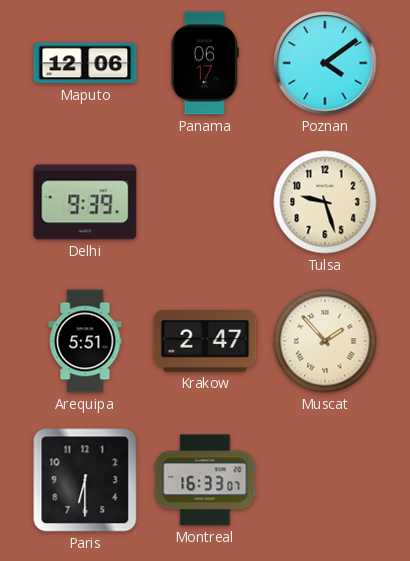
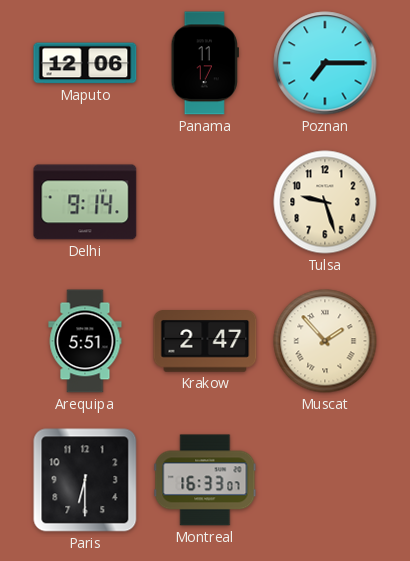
Panama: 06:17 -> 11:17 (205, 63)
Poznan: 4:09 -> 7:15 (325, 63)
Delhi: 9:39 -> 9:14 (85, 202)
